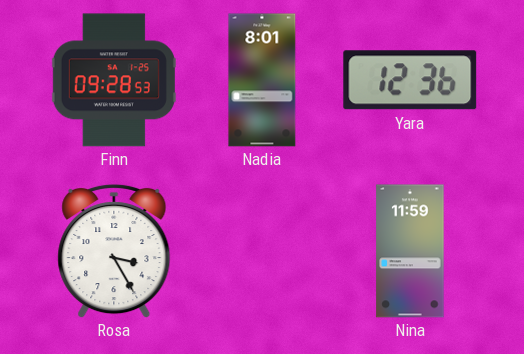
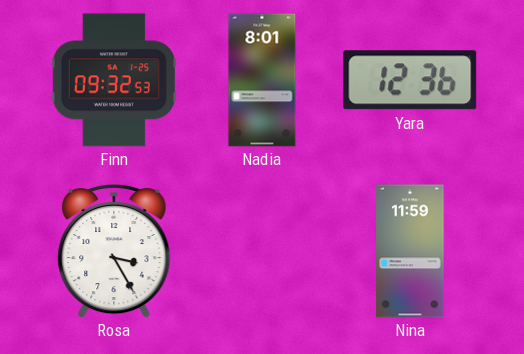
Finn: 09:28 -> 09:32 (114, 80)
